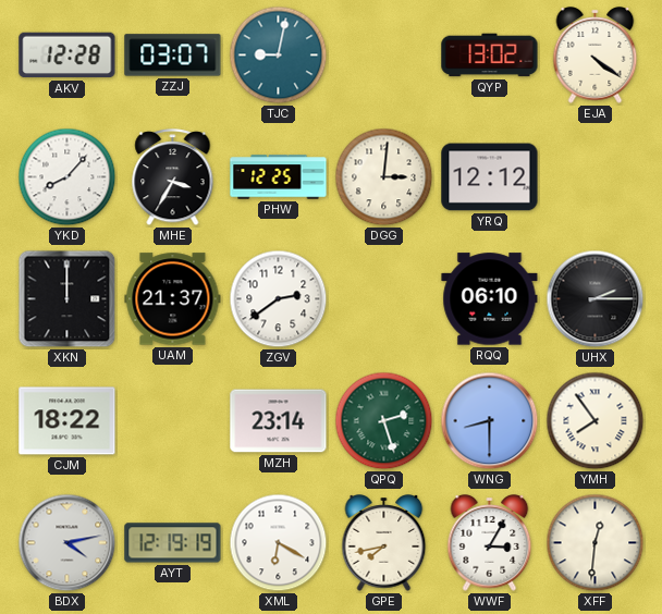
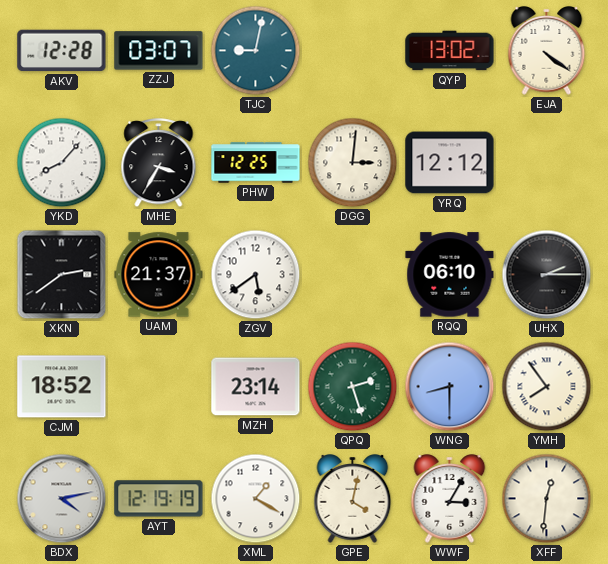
XKN: 12:00 -> 2:39 (62, 275)
ZGV: 2:39 -> 5:39 (256, 275)
CJM: 18:22 -> 18:52 (62, 387)
XML: 6:20 -> 1:20 (256, 499)
GPE: 7:43 -> 4:02 (353, 499)
